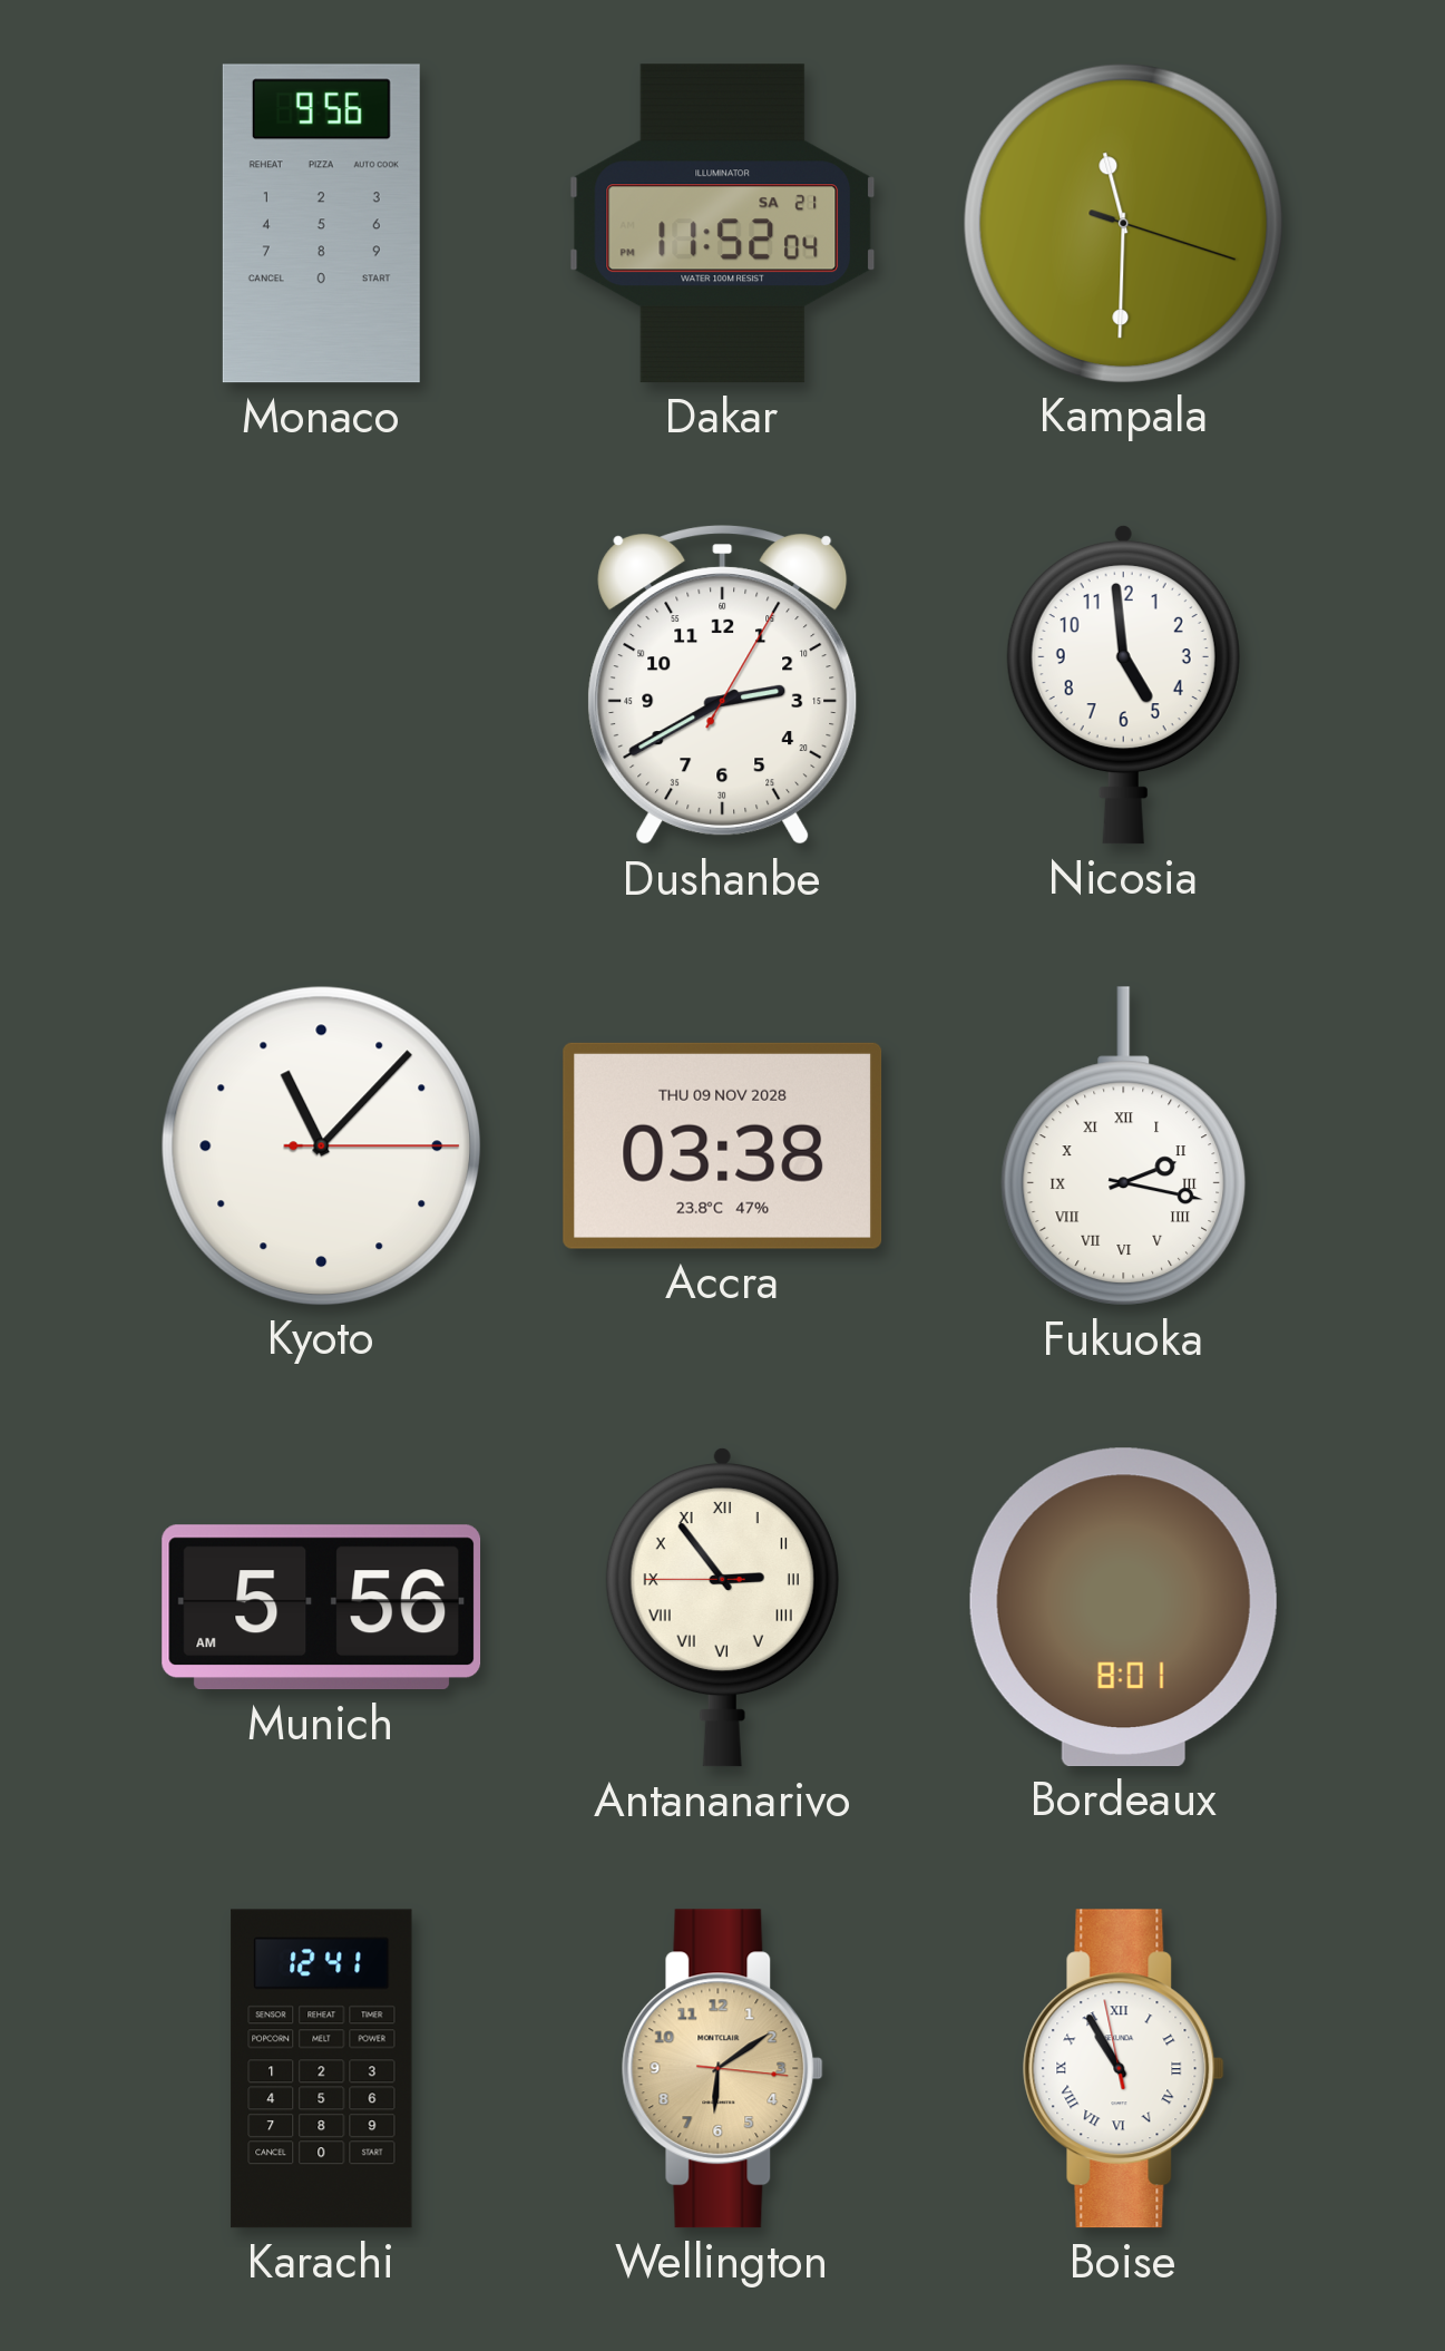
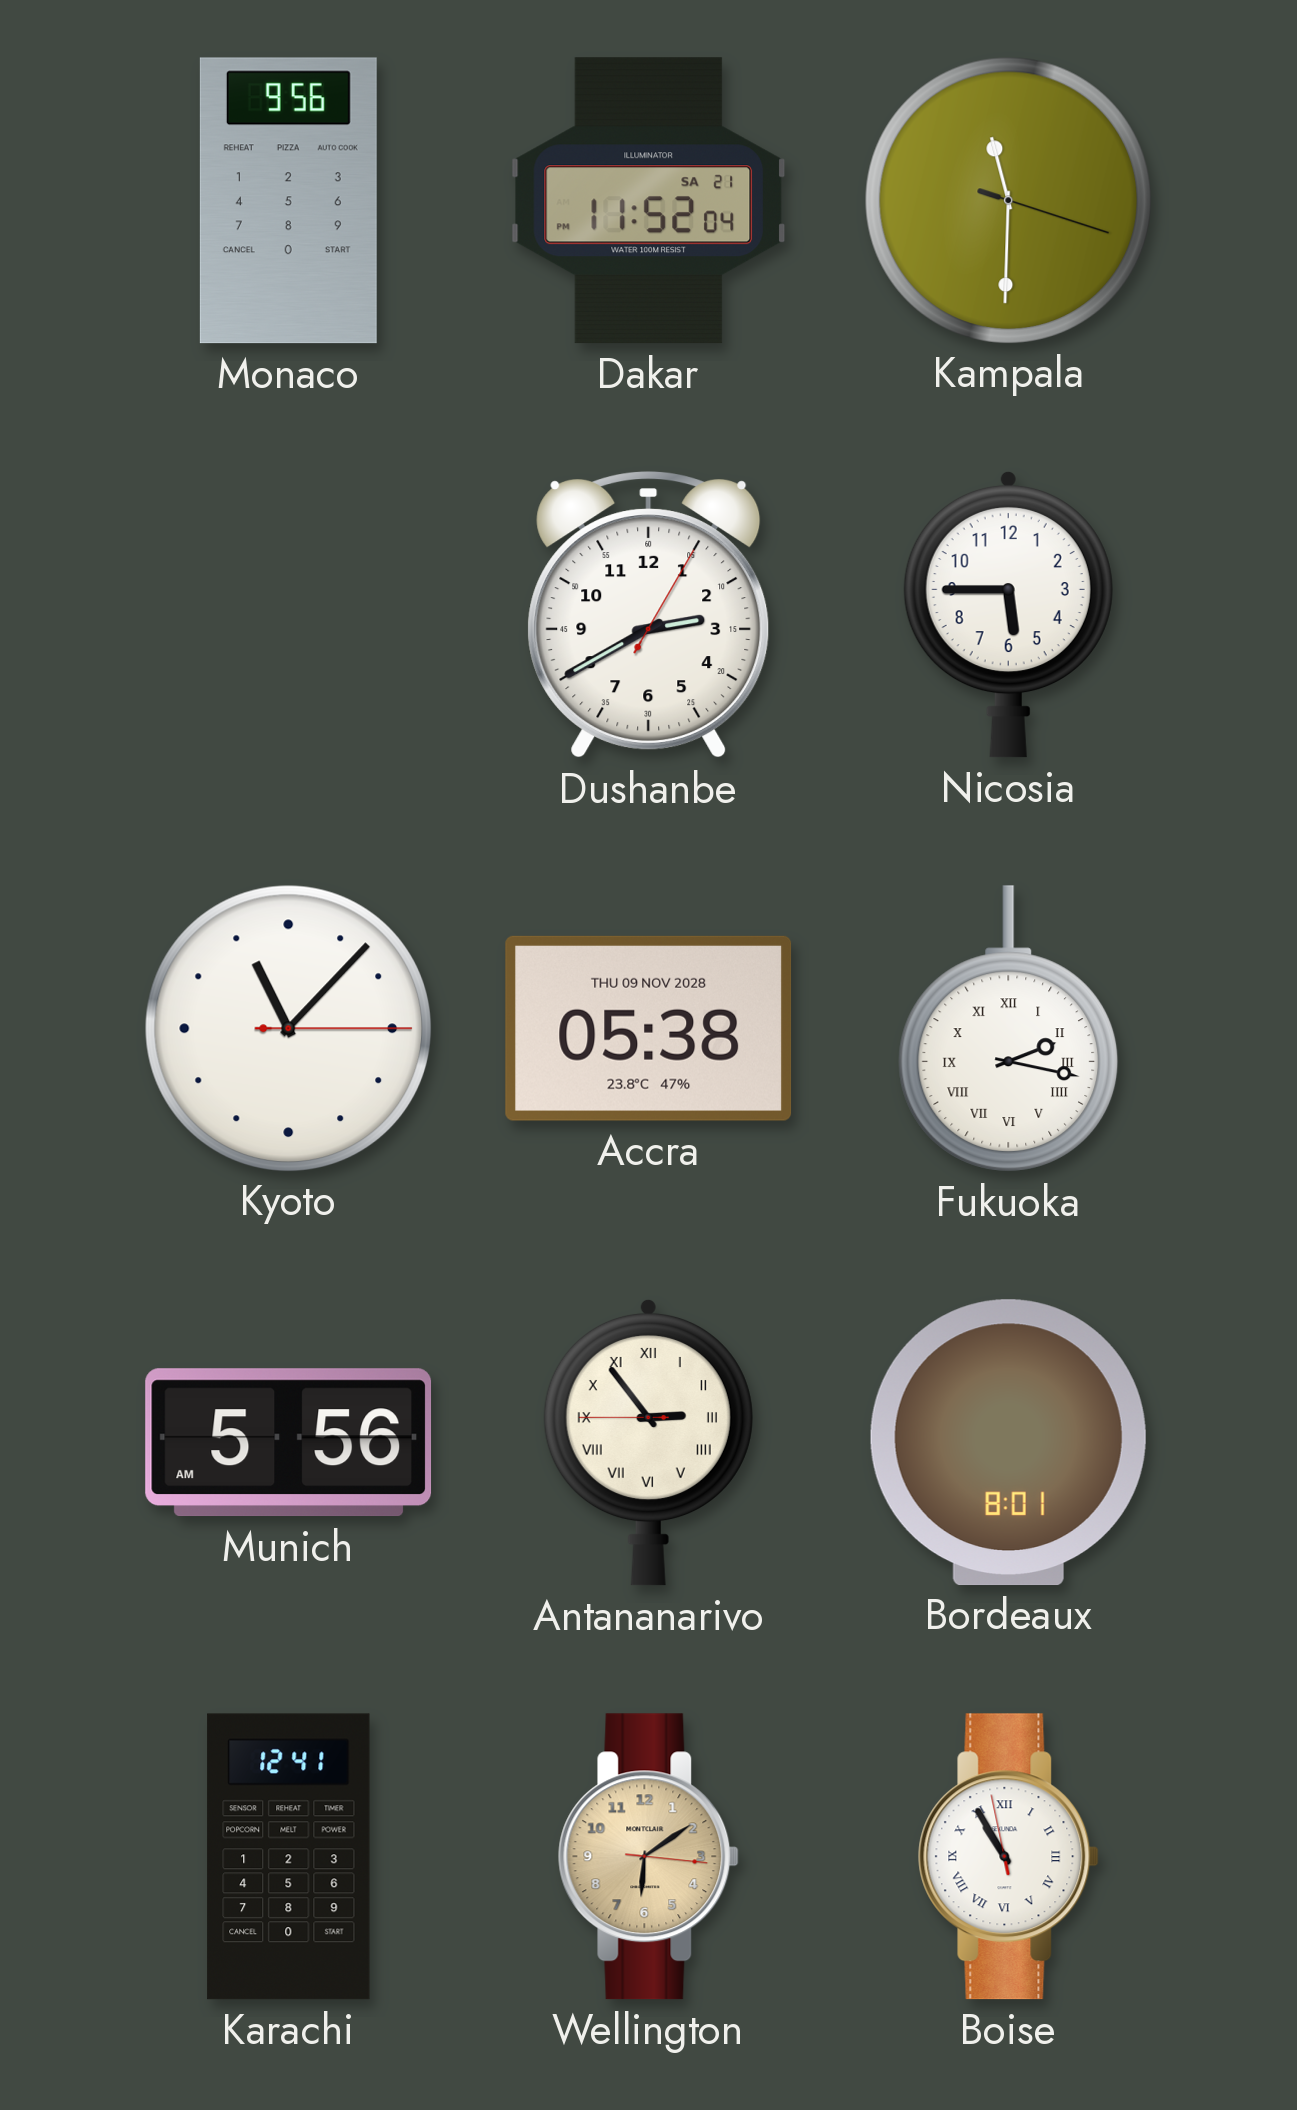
Nicosia: 4:59 -> 5:45 (1008, 614)
Accra: 03:38 -> 05:38 (649, 1028)
